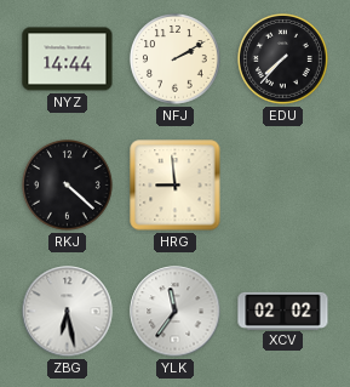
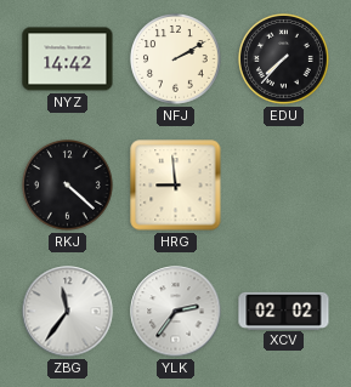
NYZ: 14:44 -> 14:42 (68, 59)
ZBG: 6:28 -> 11:36 (68, 312)
YLK: 11:36 -> 2:36 (176, 312)
